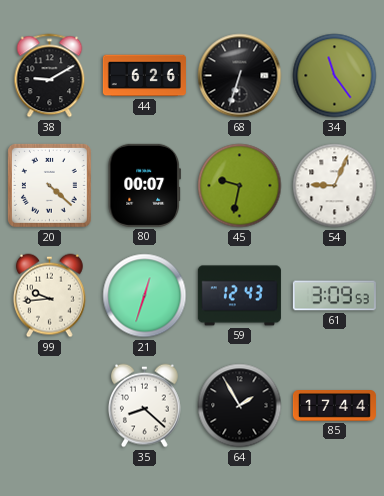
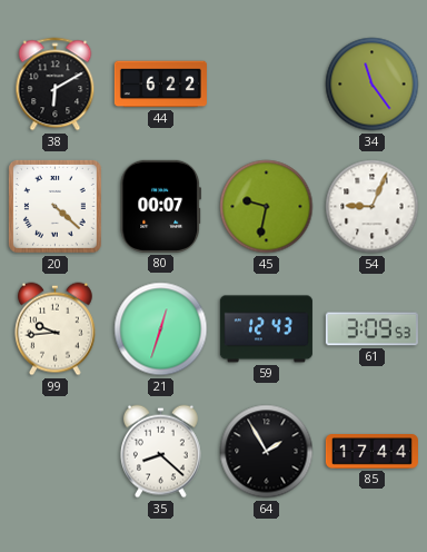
38: 9:10 -> 6:10 (56, 85)
44: 6:26 -> 6:22 (160, 85)
68: 6:33 -> none (240, 76)
